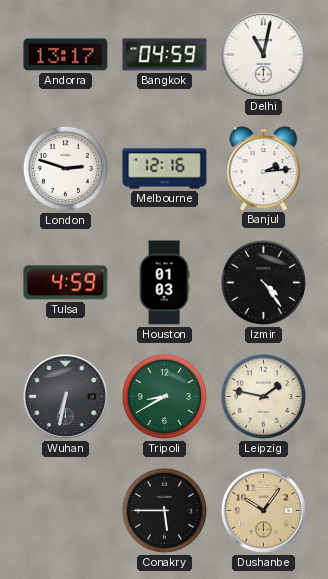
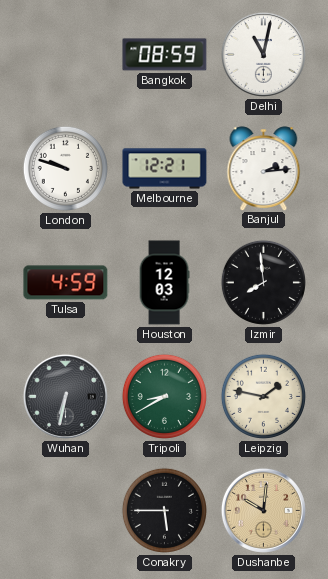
Andorra: 13:17 -> none (66, 55)
Bangkok: 04:59 -> 08:59 (165, 55)
London: 2:48 -> 9:48 (65, 168)
Melbourne: 12:16 -> 12:21 (165, 169)
Houston: 01:03 -> 12:03 (164, 283)
Izmir: 4:24 -> 7:59 (263, 282)
Dushanbe: 10:06 -> 10:01 (263, 510)
